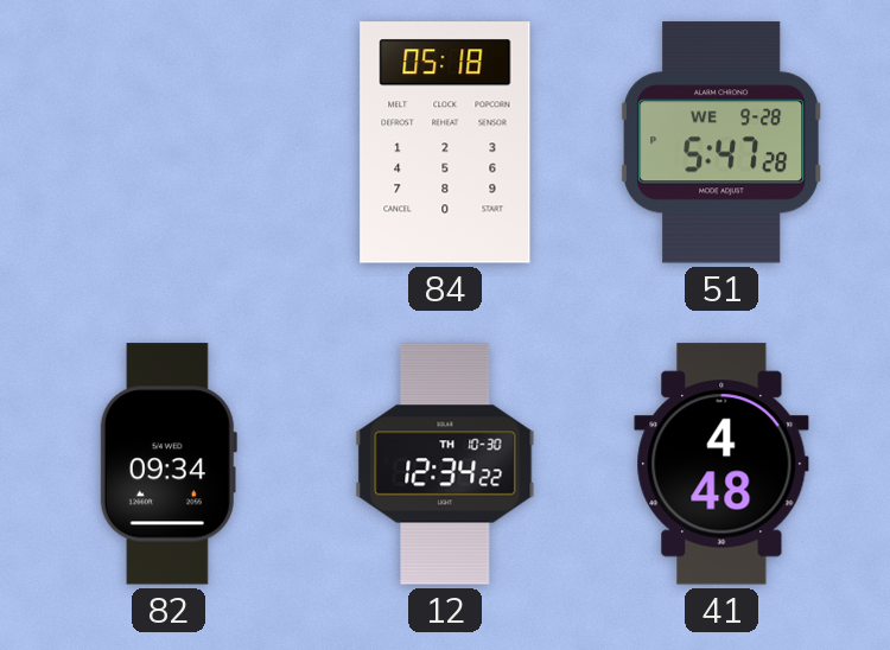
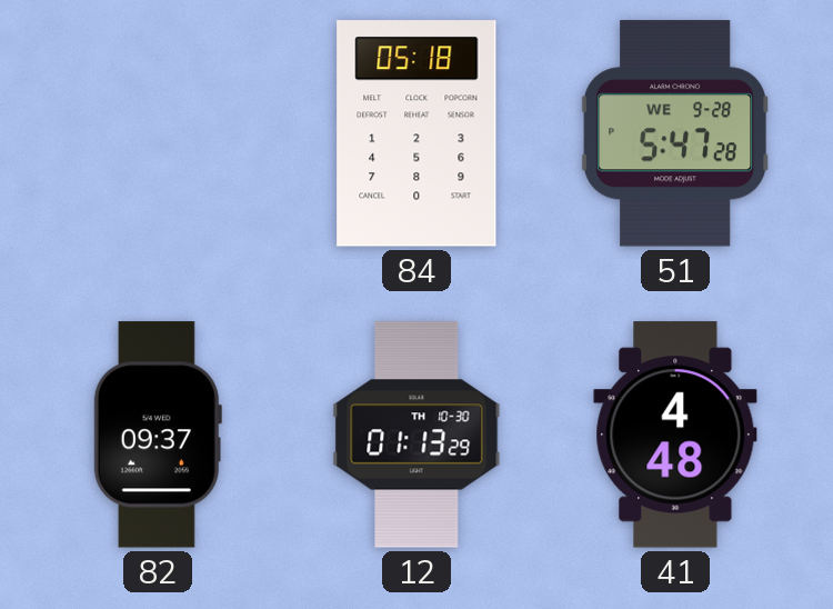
82: 09:34 -> 09:37 (158, 435)
12: 12:34 -> 01:13 (416, 435)
